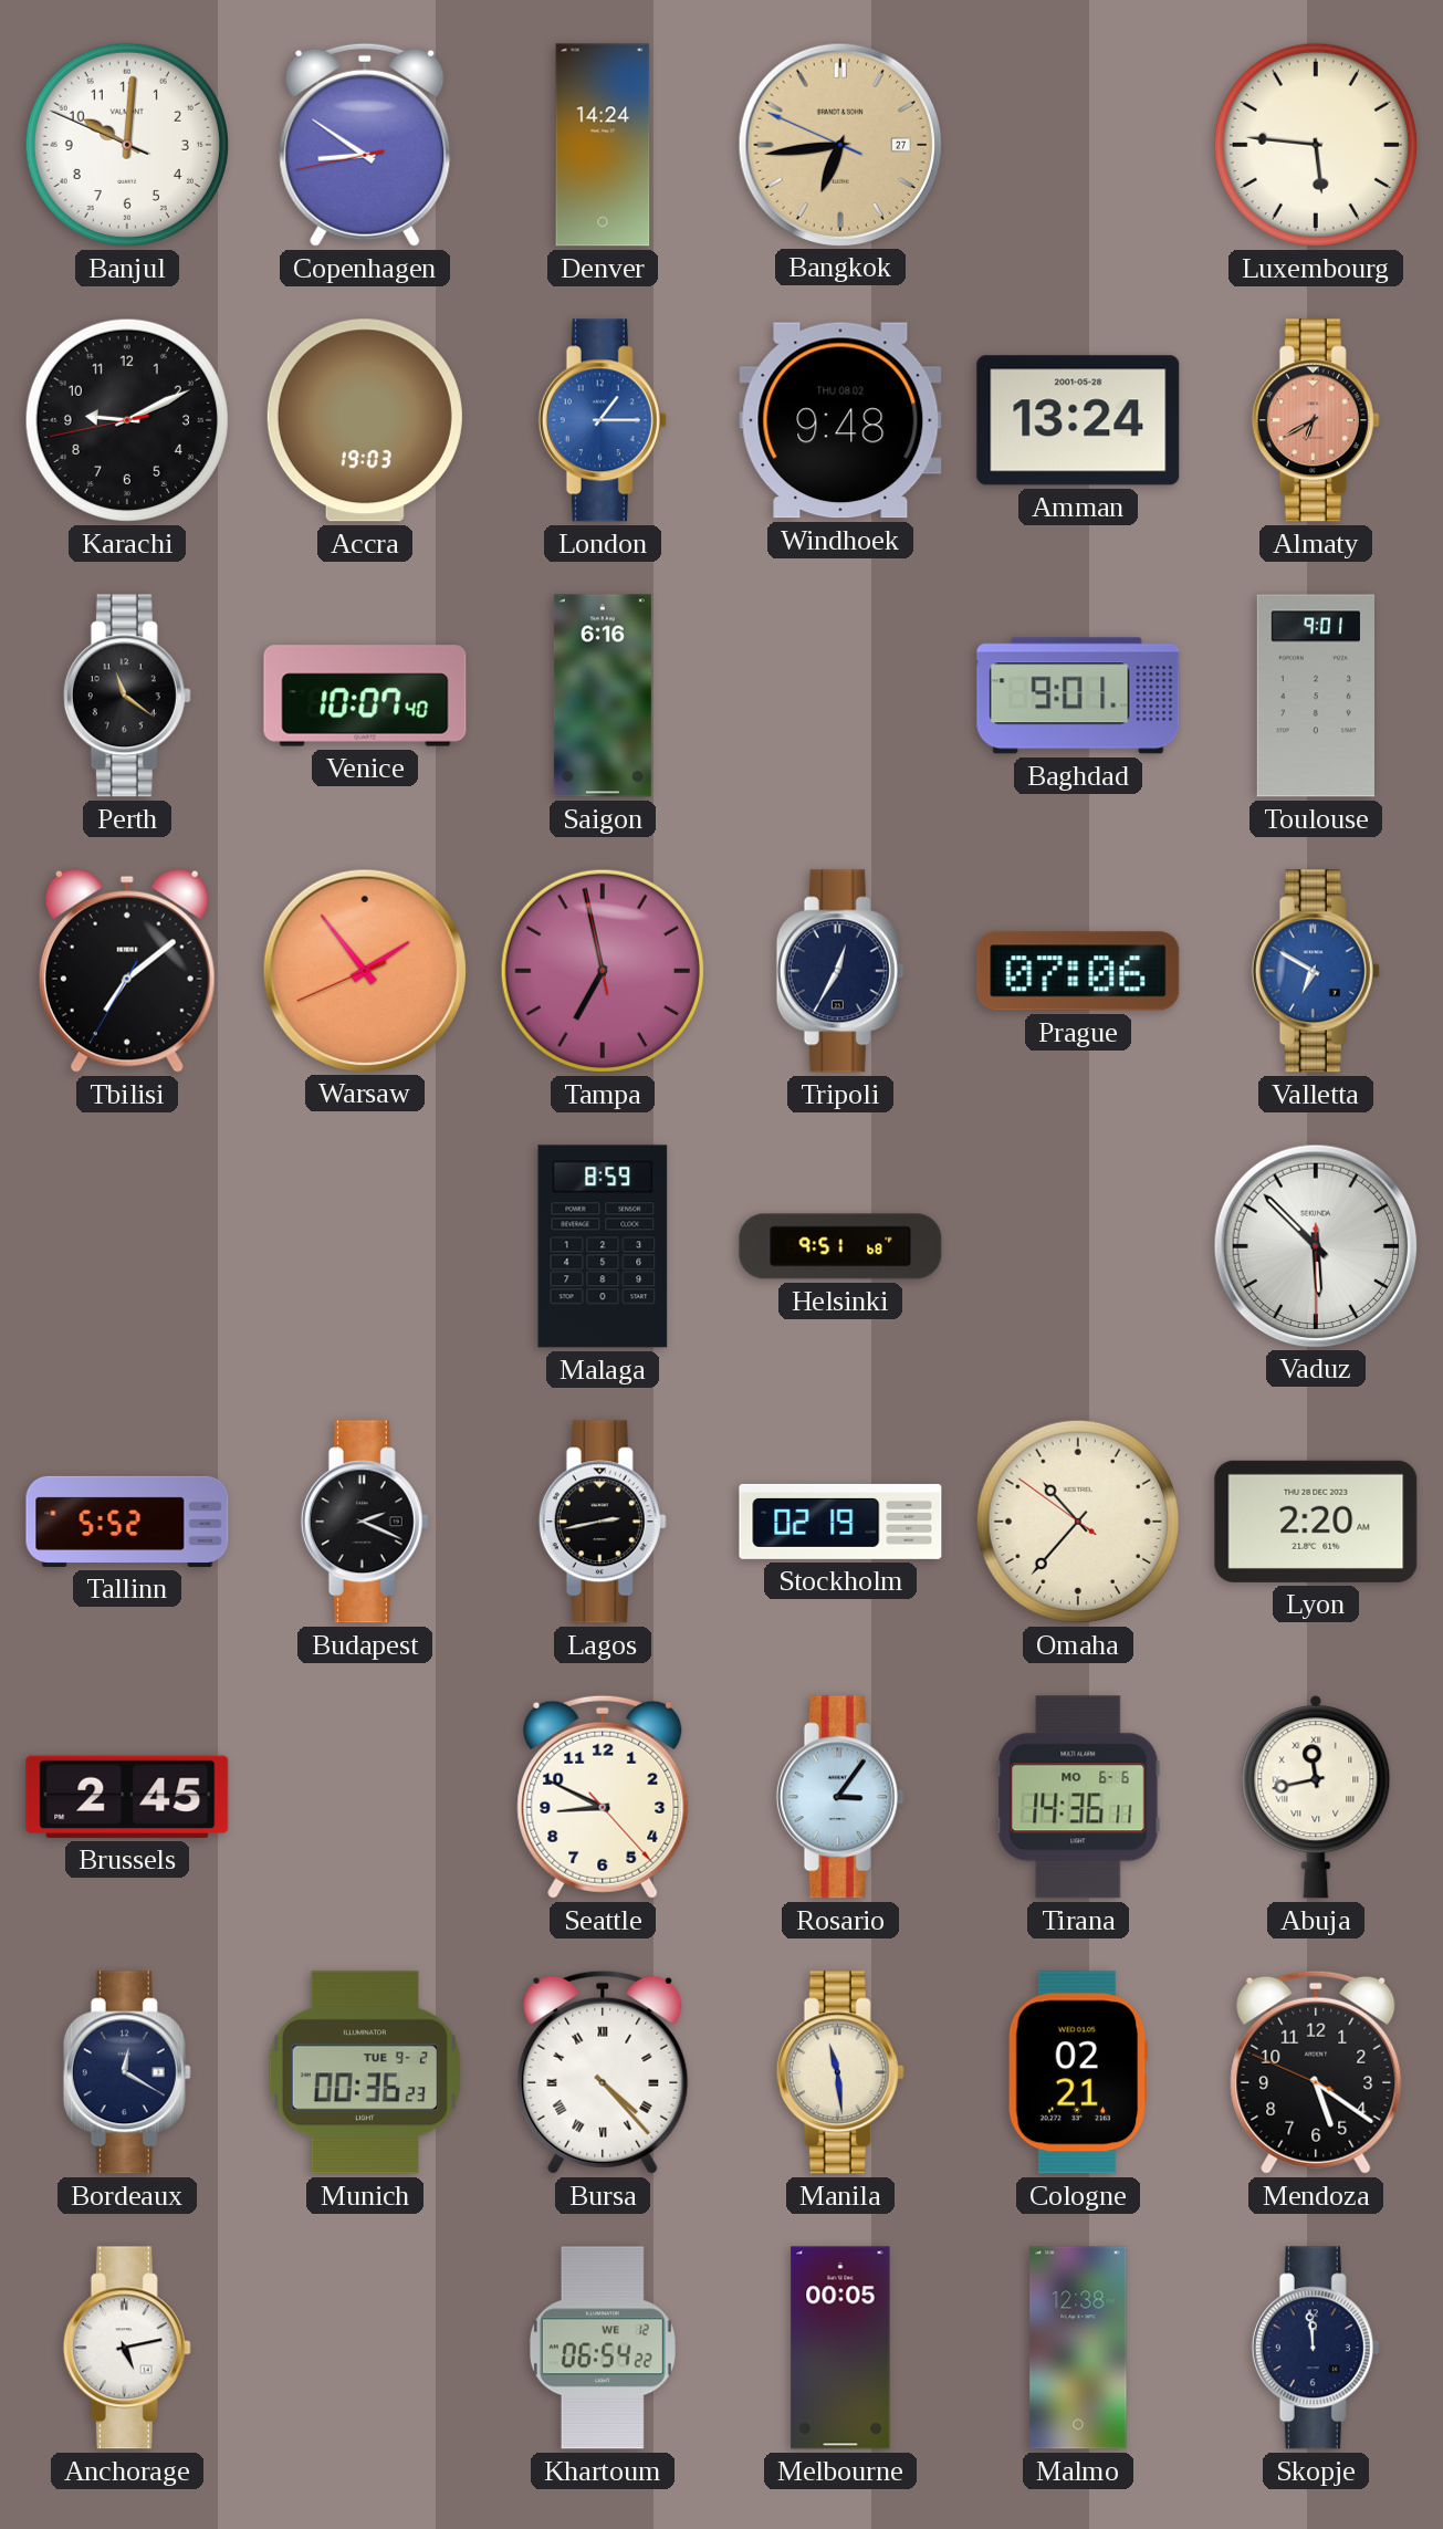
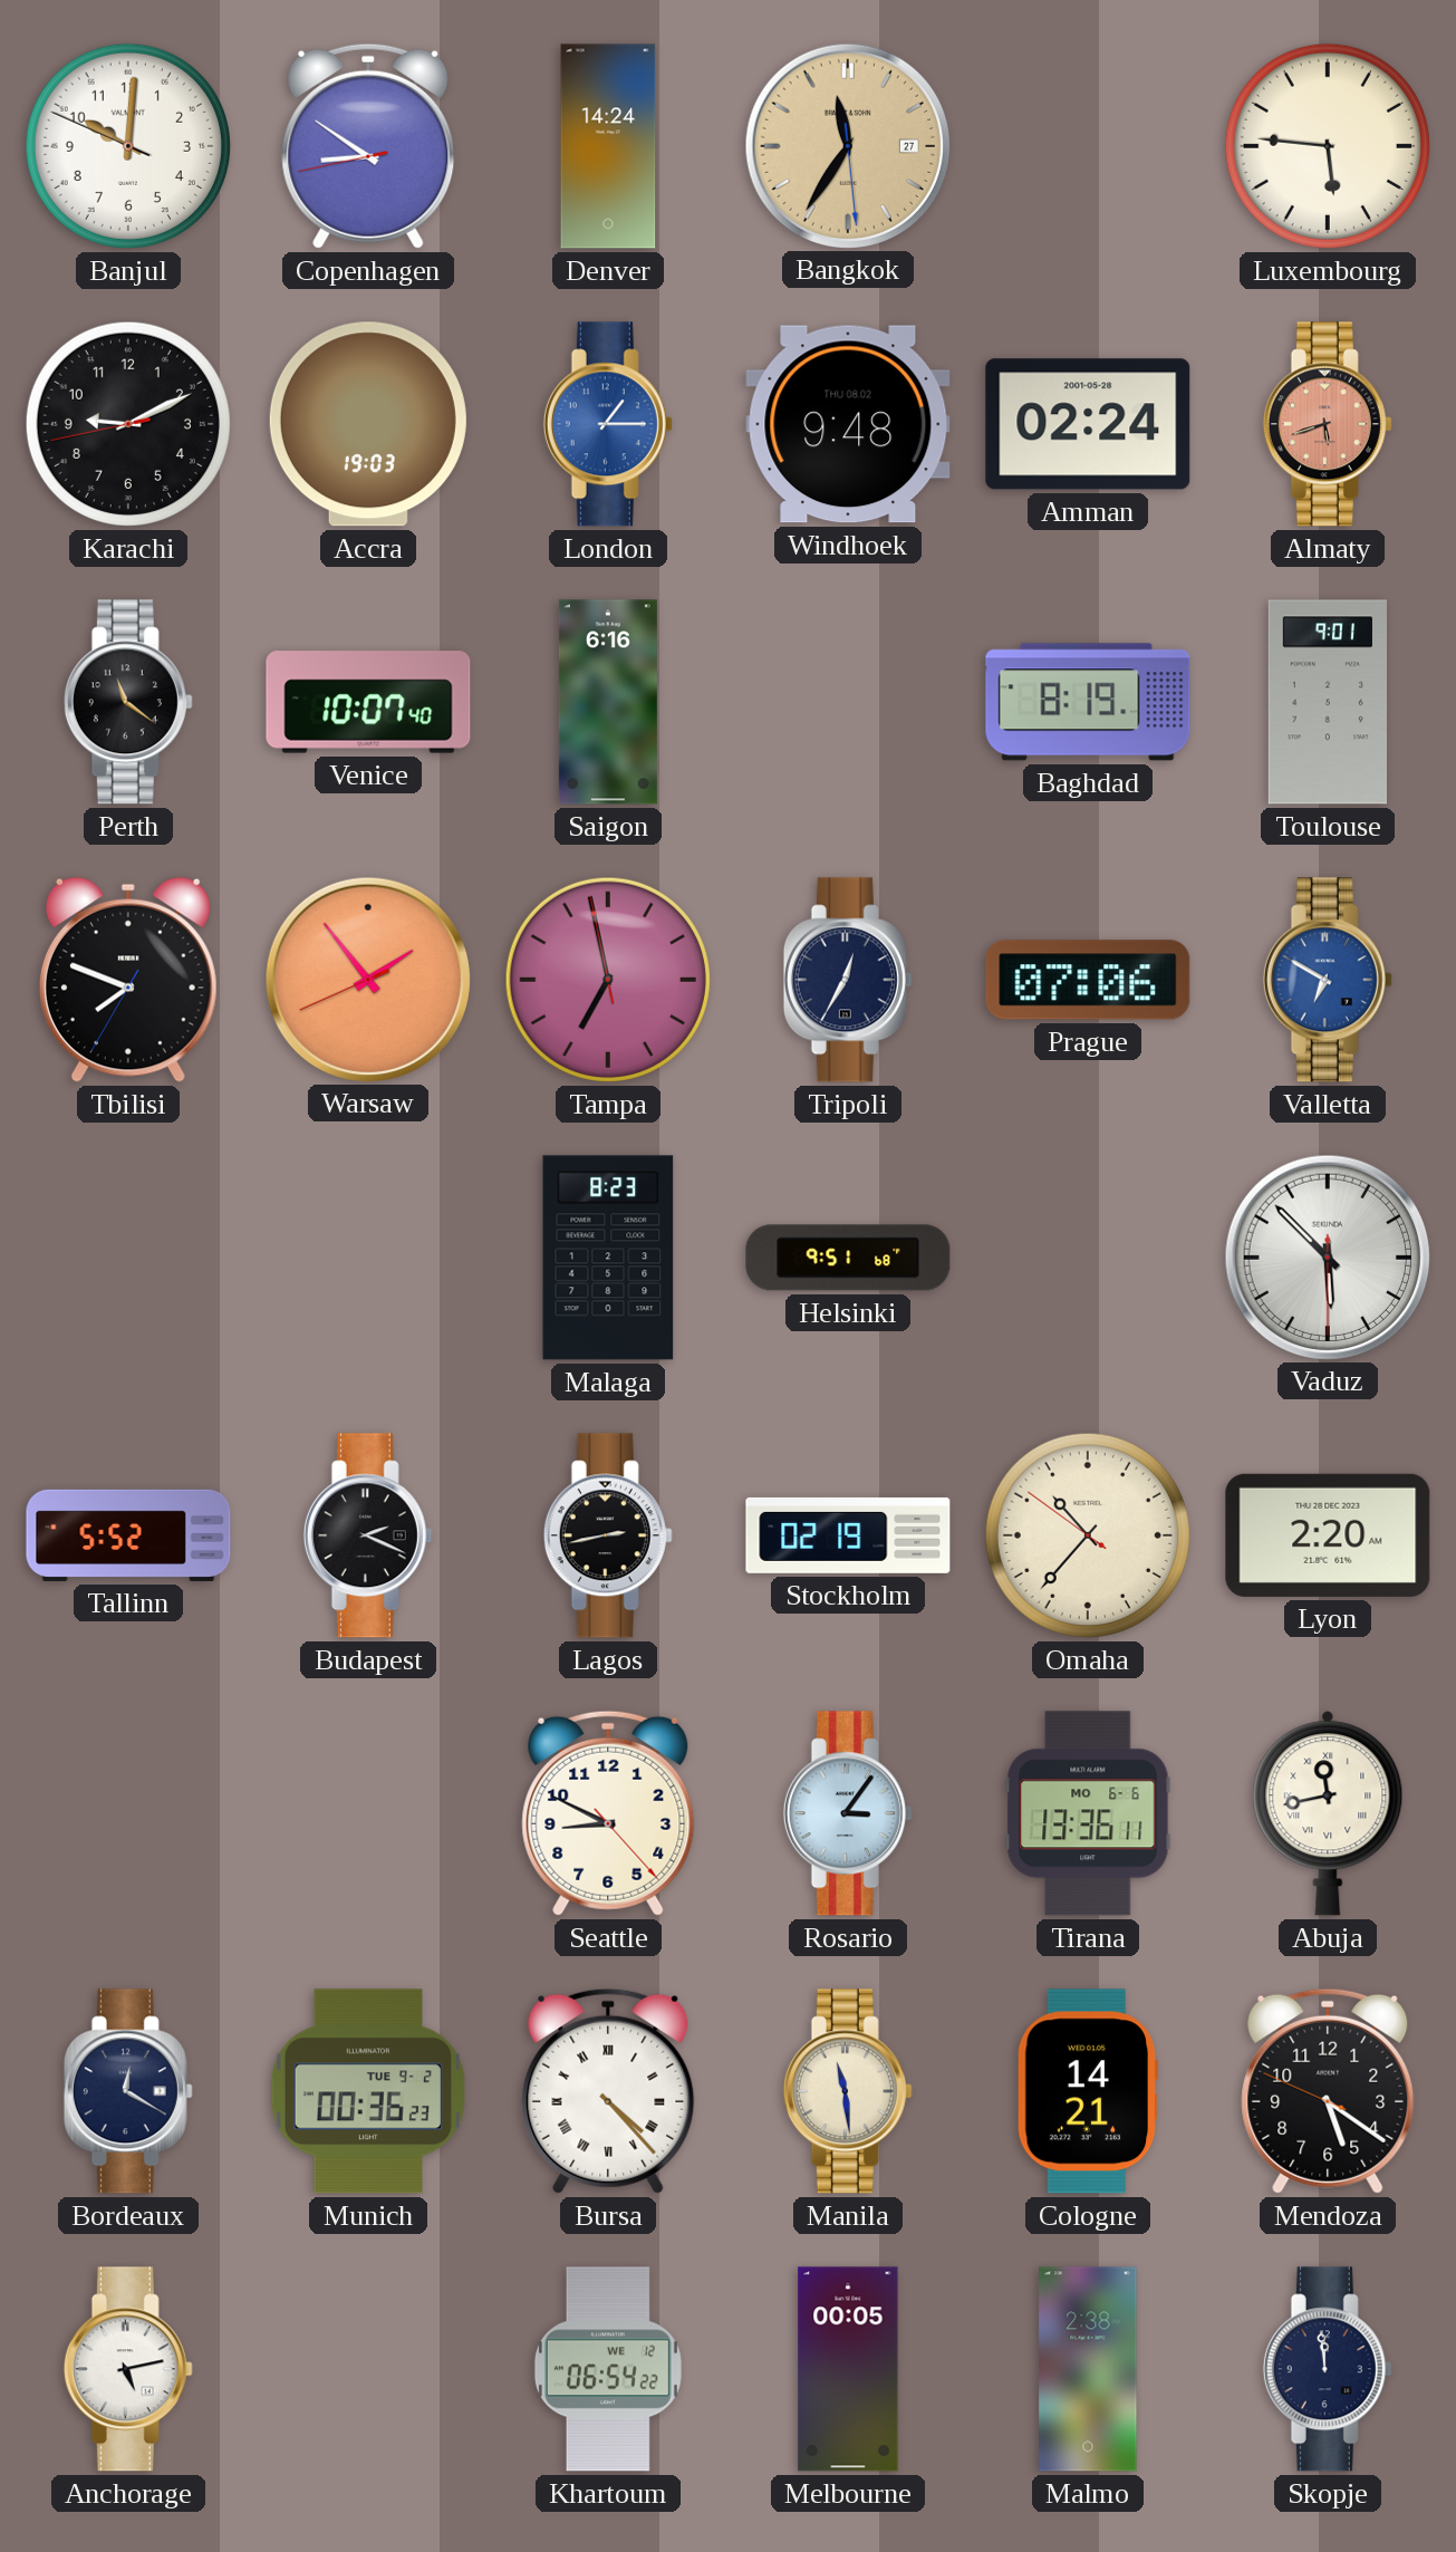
Bangkok: 6:43 -> 11:35 (847, 145)
Amman: 13:24 -> 02:24 (1088, 424)
Almaty: 6:40 -> 5:42 (1328, 424)
Baghdad: 9:01 -> 8:19 (1088, 702)
Tbilisi: 7:08 -> 7:48 (128, 980)
Malaga: 8:59 -> 8:23 (608, 1258)
Brussels: 2:45 -> none (127, 1797)
Tirana: 14:36 -> 13:36 (1088, 1813)
Cologne: 02:21 -> 14:21 (1088, 2091)
Malmo: 12:38 -> 2:38 (1088, 2369)
